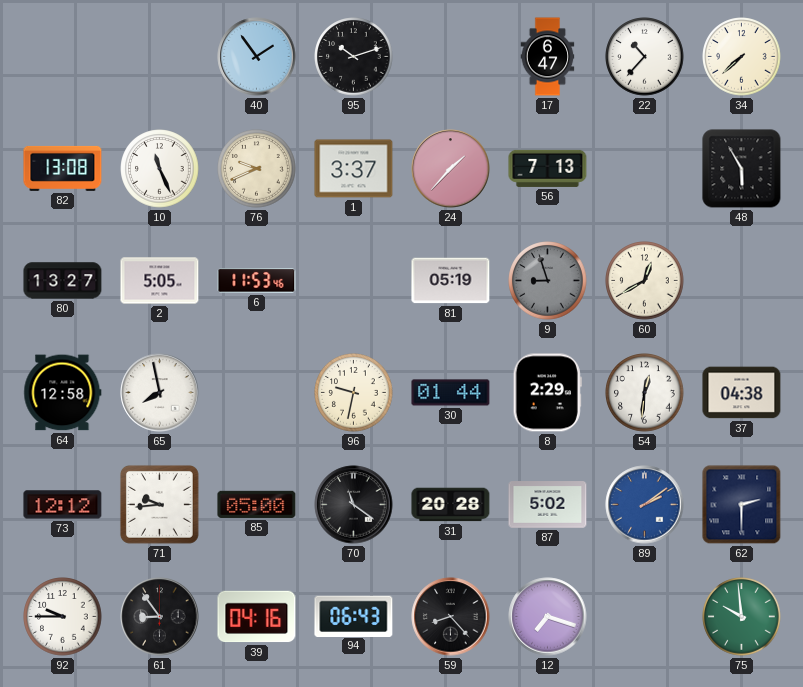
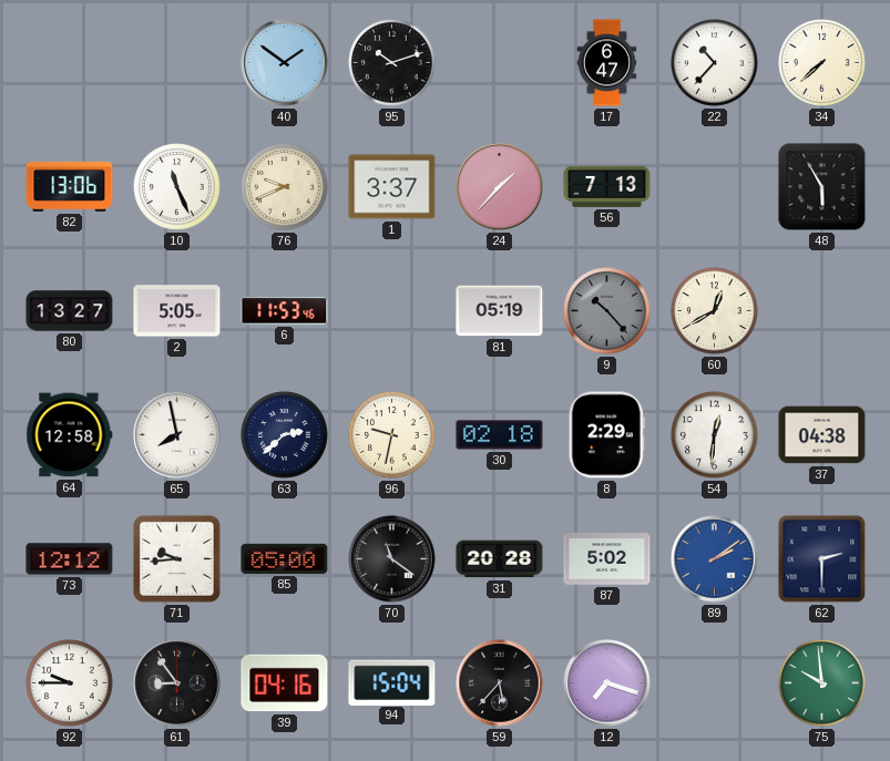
40: 1:54 -> 1:51 (285, 63)
82: 13:08 -> 13:06 (70, 186)
9: 8:57 -> 10:23 (607, 311)
63: none -> 2:38 (285, 435)
30: 01:44 -> 02:18 (500, 435)
94: 06:43 -> 15:04 (392, 682)
59: 8:23 -> 5:37 (500, 683)
